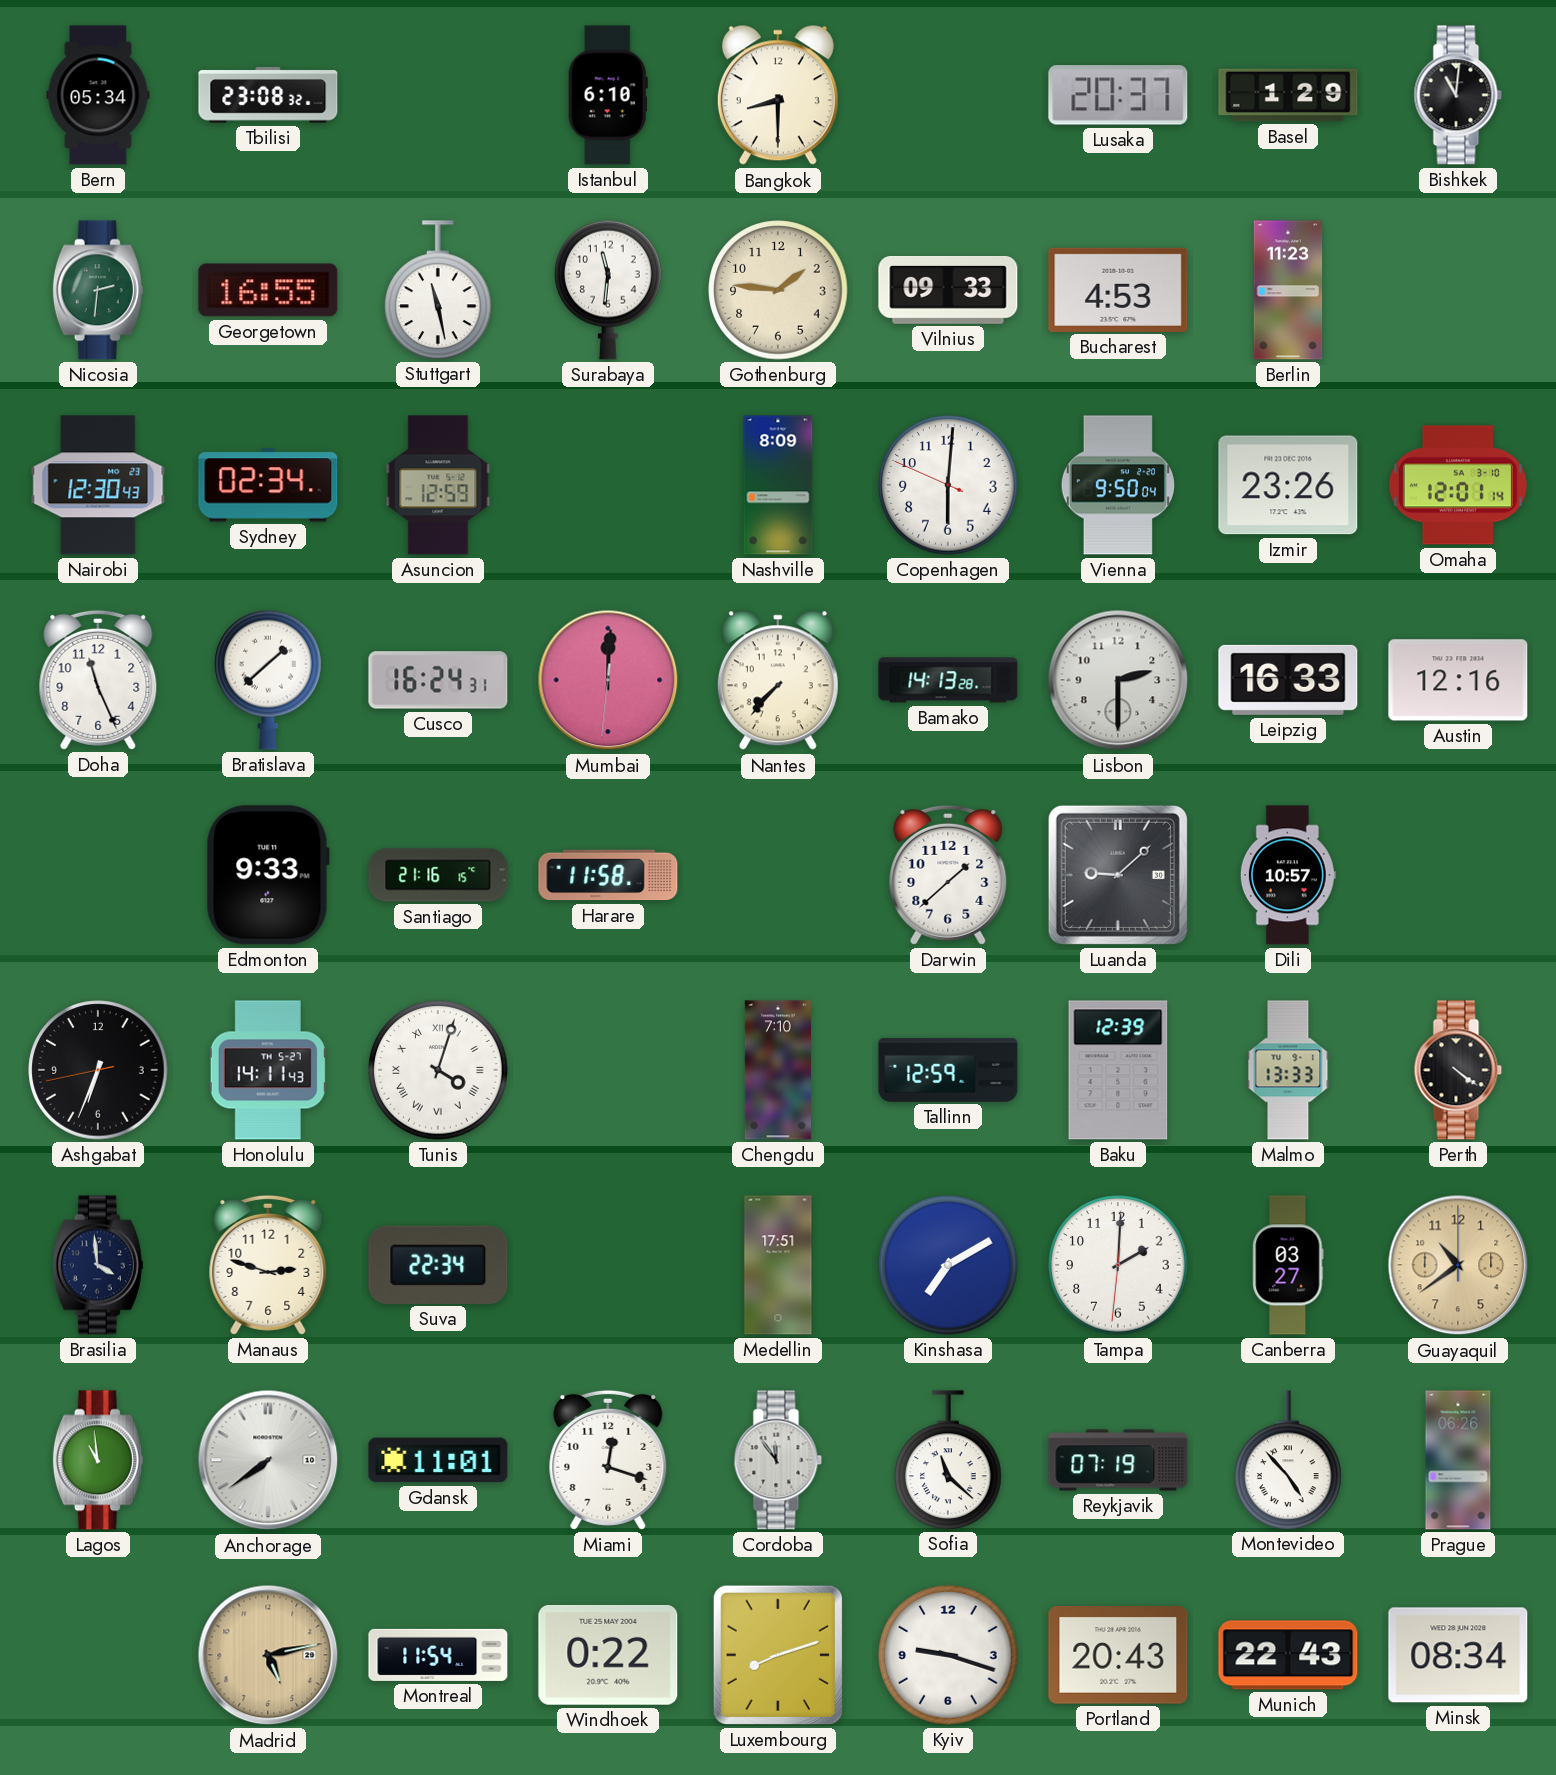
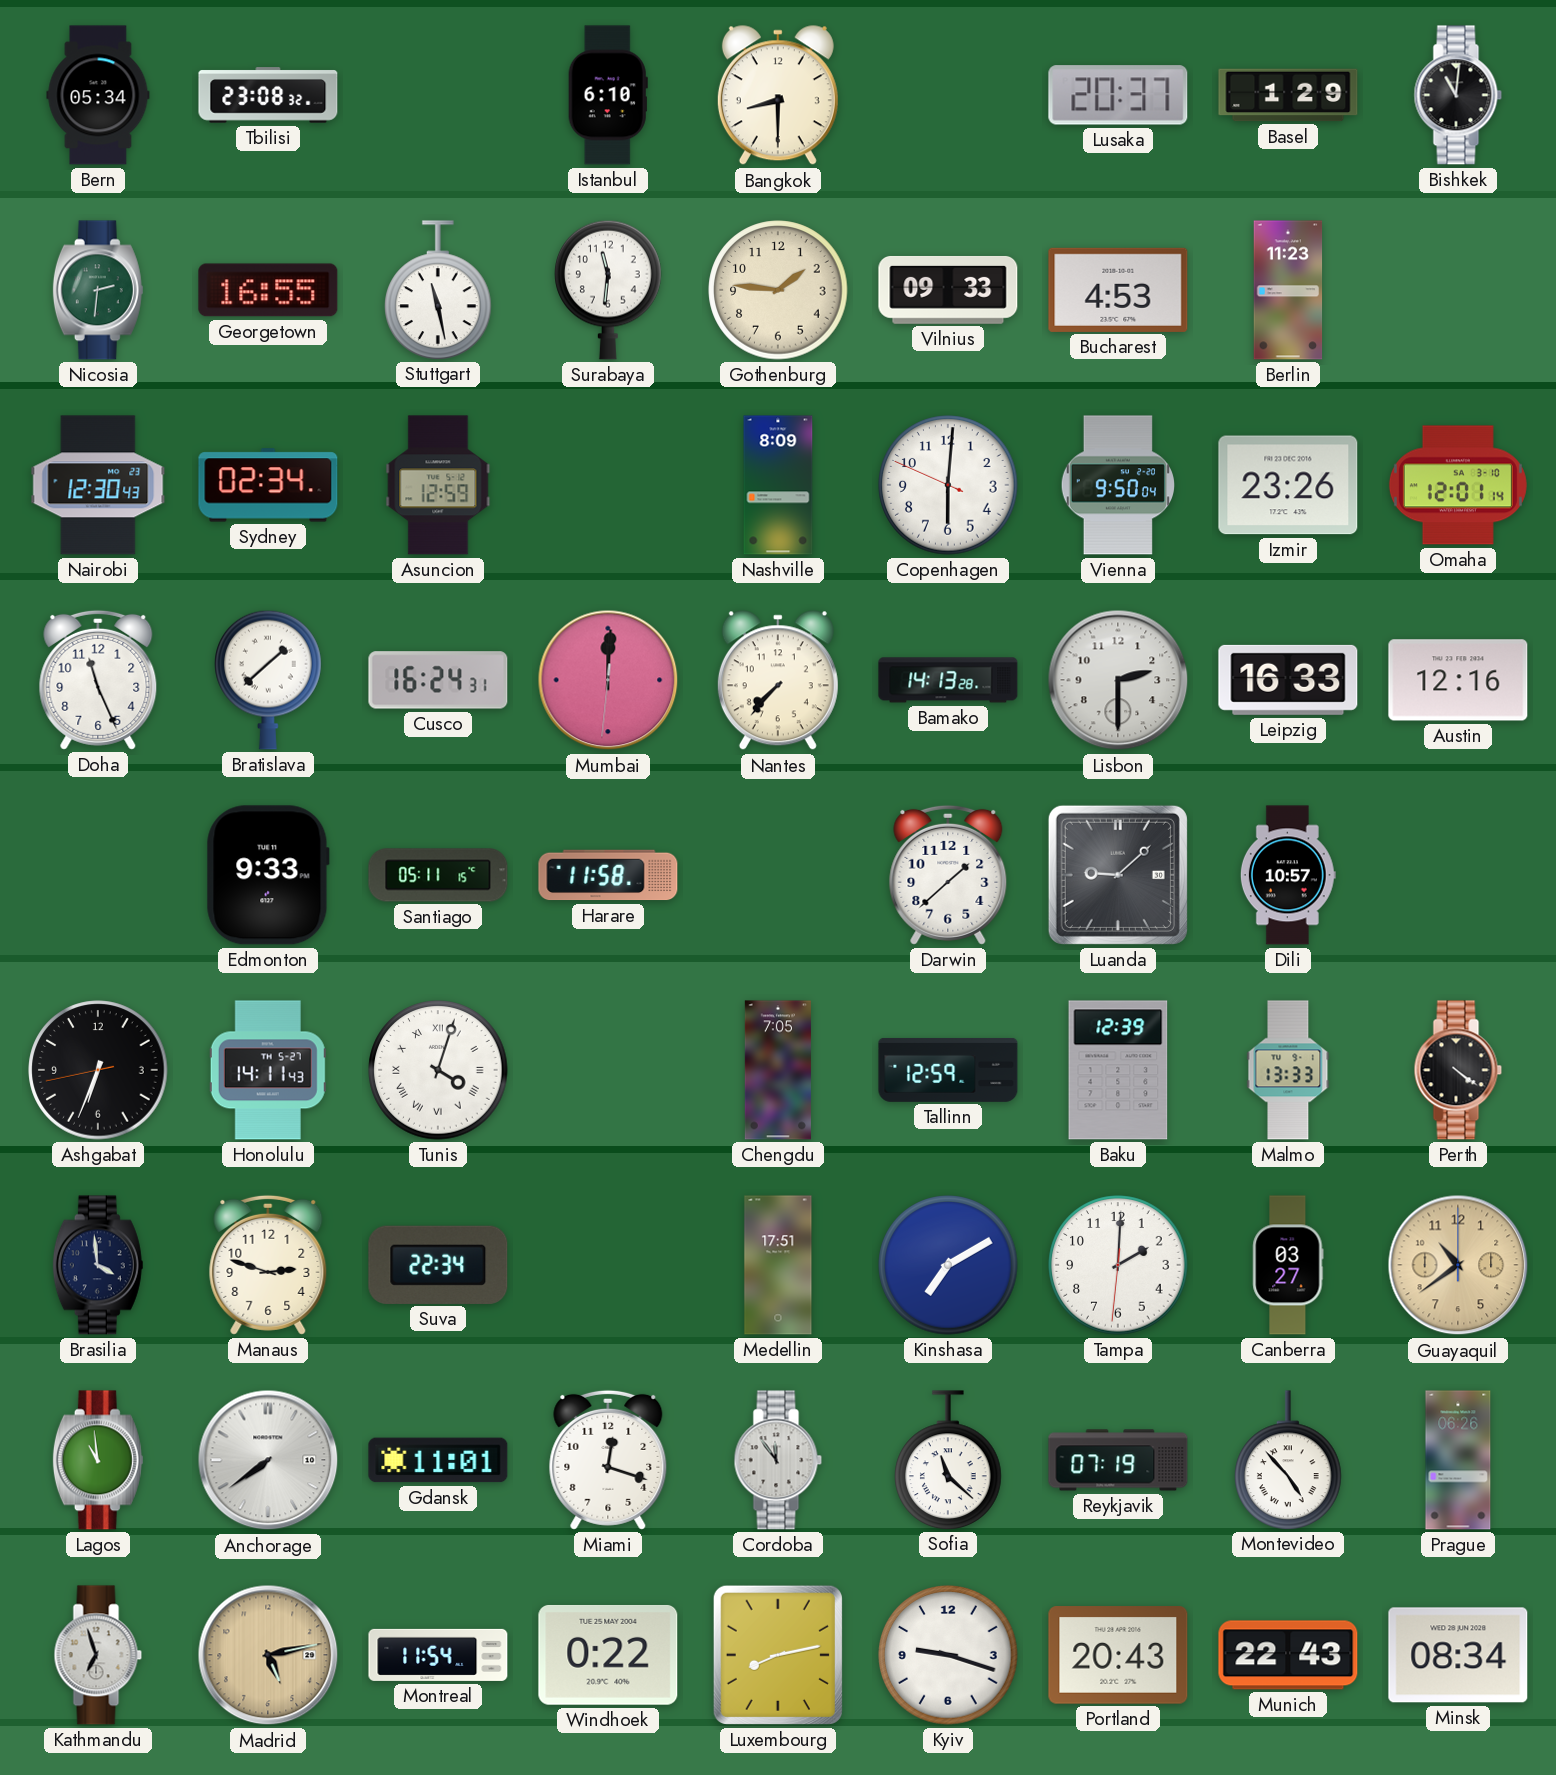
Santiago: 21:16 -> 05:11 (438, 875)
Chengdu: 7:10 -> 7:05 (778, 1070)
Kathmandu: none -> 6:57 (98, 1655)
Luxembourg: 8:12 -> 8:13 (778, 1655)
